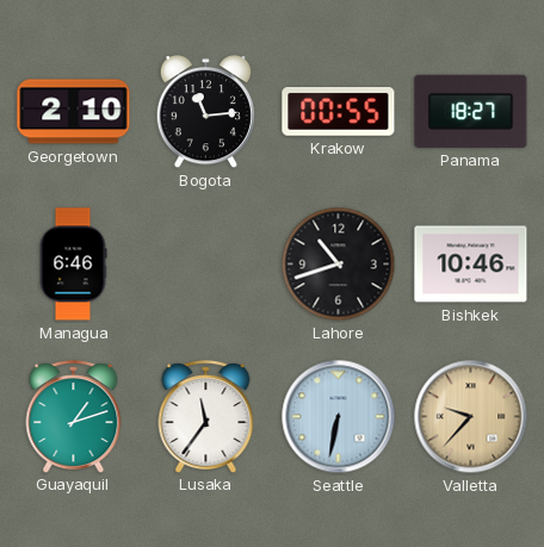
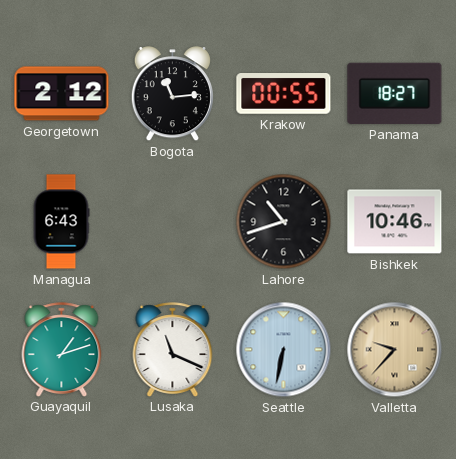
Georgetown: 2:10 -> 2:12 (62, 94)
Managua: 6:46 -> 6:43 (61, 222)
Lusaka: 11:36 -> 11:19 (173, 349)
